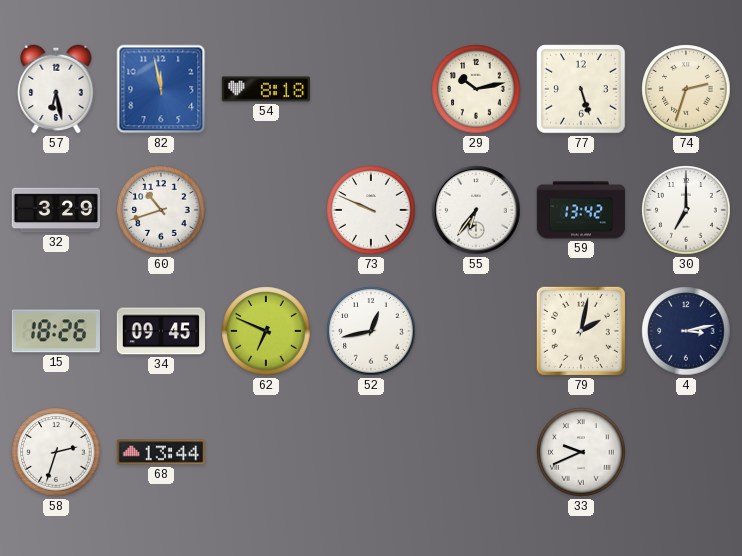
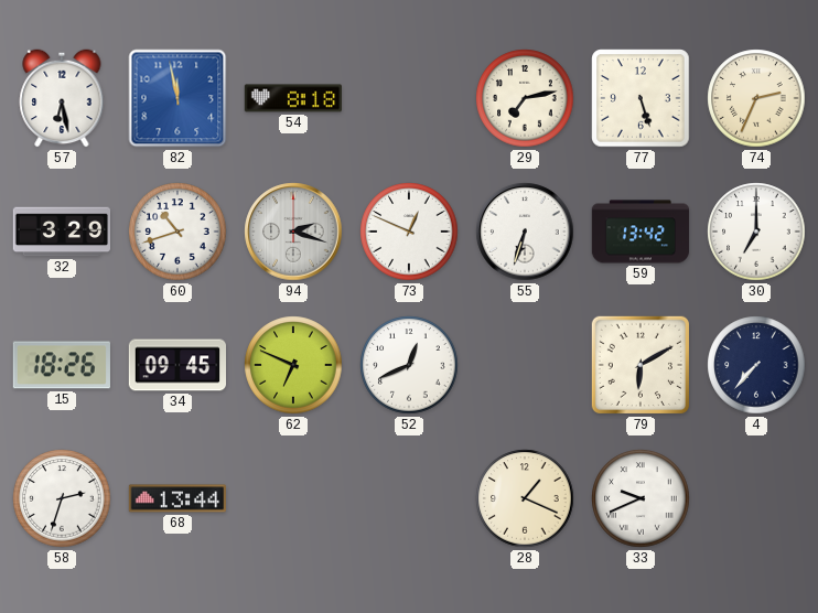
29: 10:13 -> 7:13 (525, 98)
74: 2:33 -> 2:34 (756, 98)
94: none -> 2:18 (293, 232)
73: 9:49 -> 12:49 (409, 232)
55: 6:36 -> 6:33 (525, 232)
52: 12:43 -> 12:41 (409, 365)
79: 2:02 -> 6:10 (641, 365)
4: 3:13 -> 7:37 (756, 365)
28: none -> 1:19 (525, 498)
